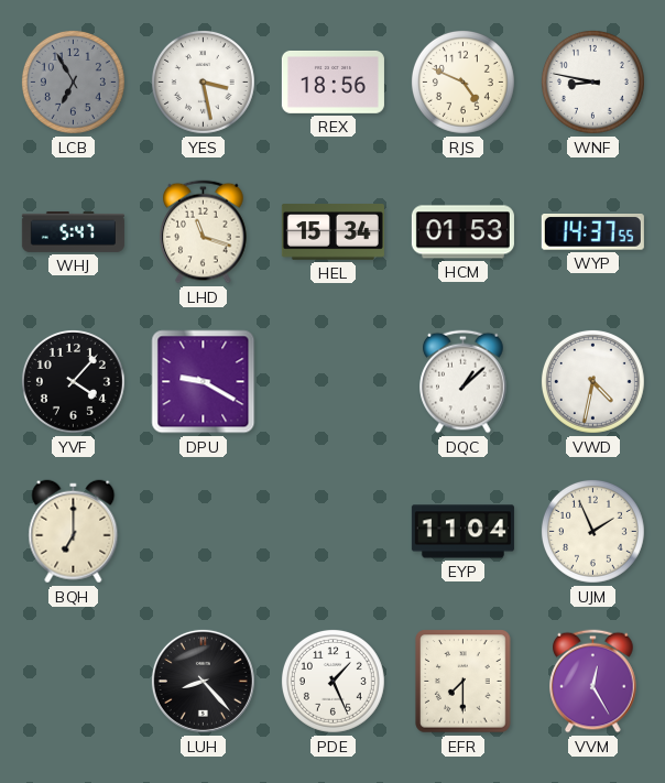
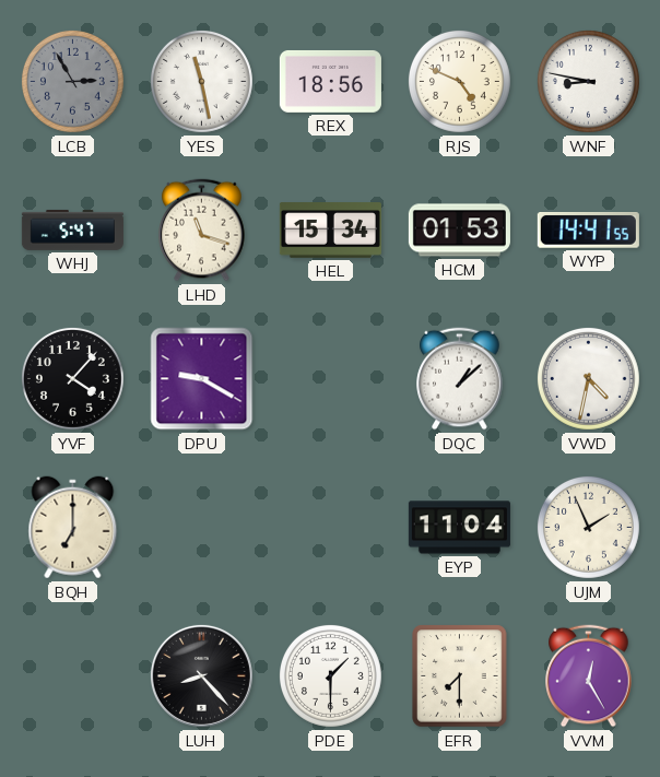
LCB: 6:55 -> 2:55 (72, 81)
YES: 3:28 -> 11:28 (201, 81)
WYP: 14:37 -> 14:41 (588, 231)
PDE: 1:26 -> 1:30 (330, 675)
